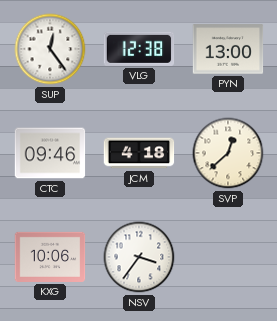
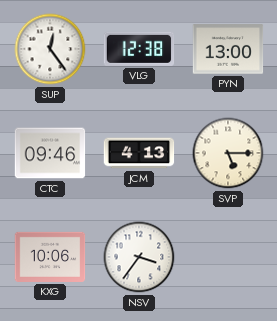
JCM: 4:18 -> 4:13 (139, 153)
SVP: 12:38 -> 5:15 (228, 153)
